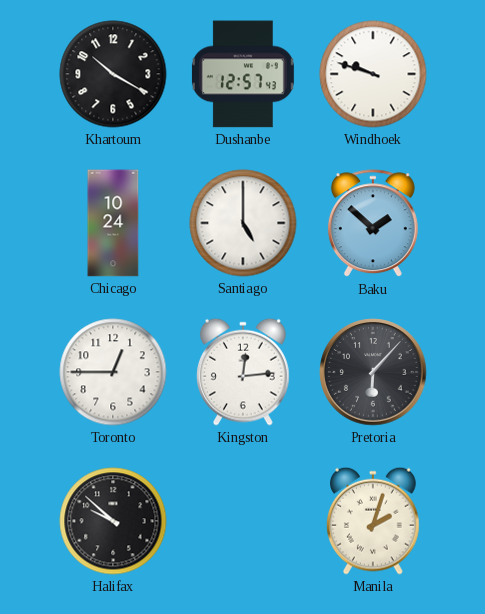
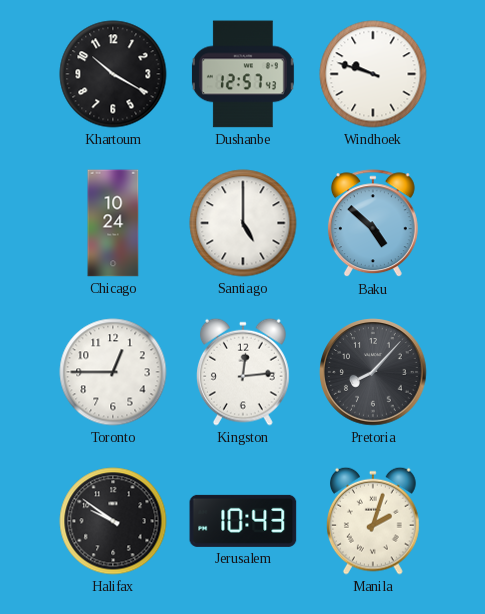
Baku: 1:52 -> 4:52 (373, 224)
Pretoria: 6:07 -> 8:07 (373, 372)
Halifax: 9:52 -> 9:51 (113, 521)
Jerusalem: none -> 10:43 (243, 521)
